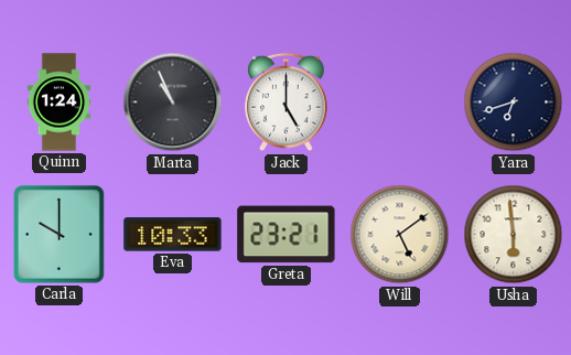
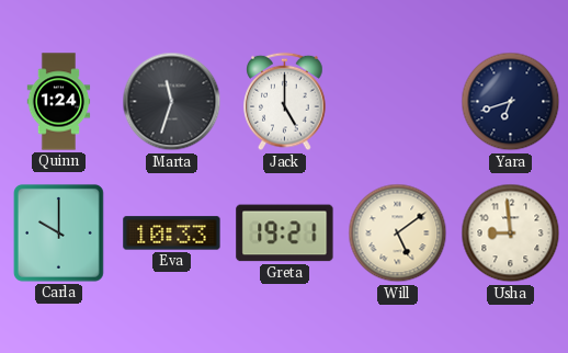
Marta: 10:56 -> 11:33 (172, 102)
Greta: 23:21 -> 19:21 (285, 234)
Usha: 5:59 -> 8:59 (511, 234)
